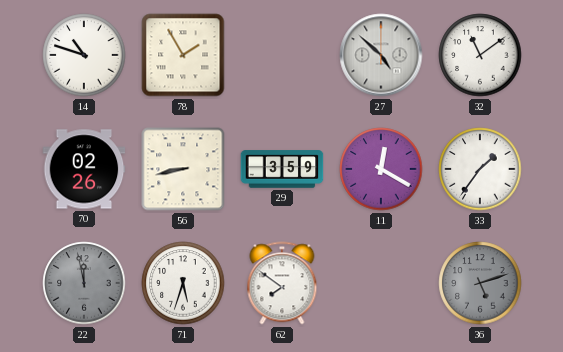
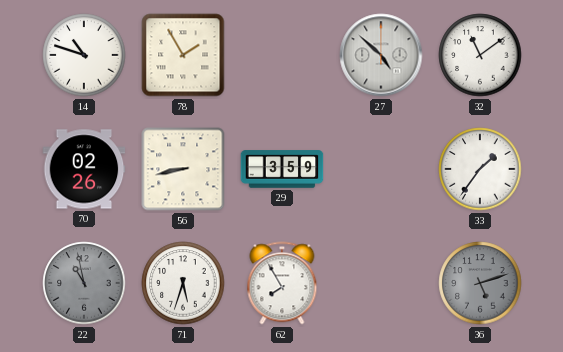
11: 12:20 -> none (381, 169)
22: 11:58 -> 10:58 (84, 283)
62: 7:51 -> 7:55 (282, 283)
